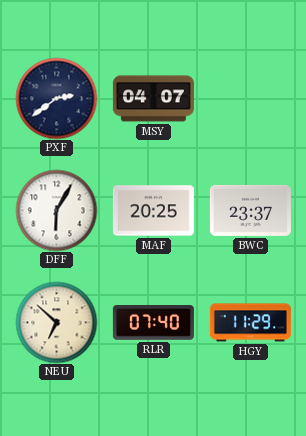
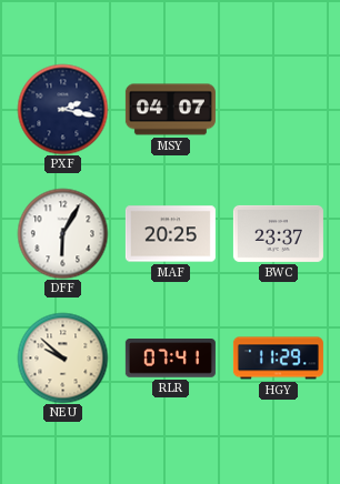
PXF: 2:39 -> 2:17 (62, 109)
NEU: 6:52 -> 9:52 (62, 357)
RLR: 07:40 -> 07:41 (170, 359)
